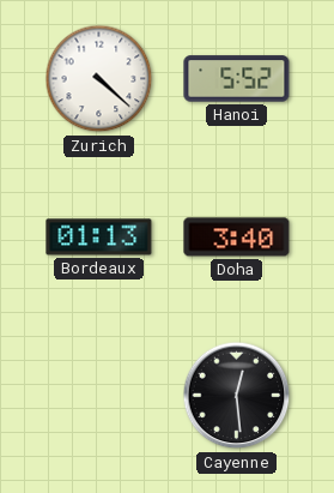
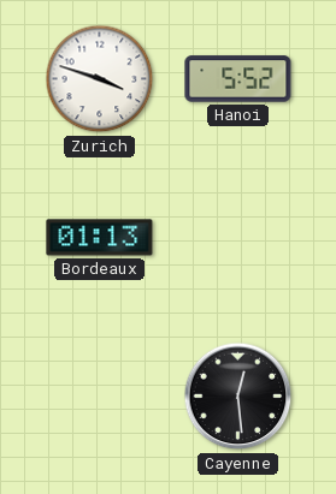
Zurich: 4:22 -> 3:48 (100, 79)
Doha: 3:40 -> none (237, 238)
